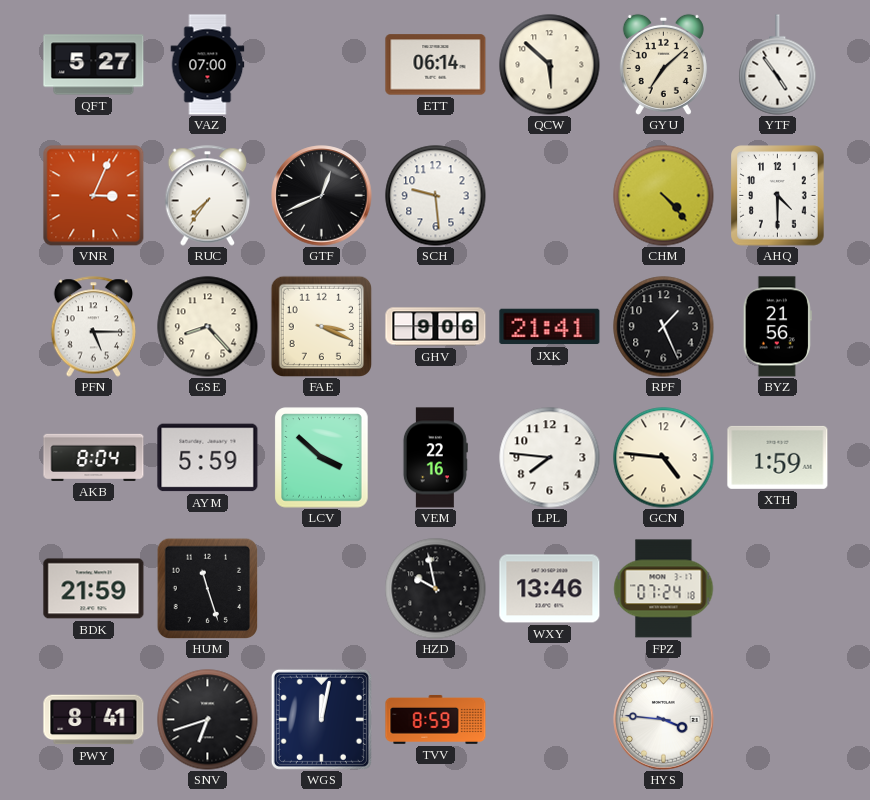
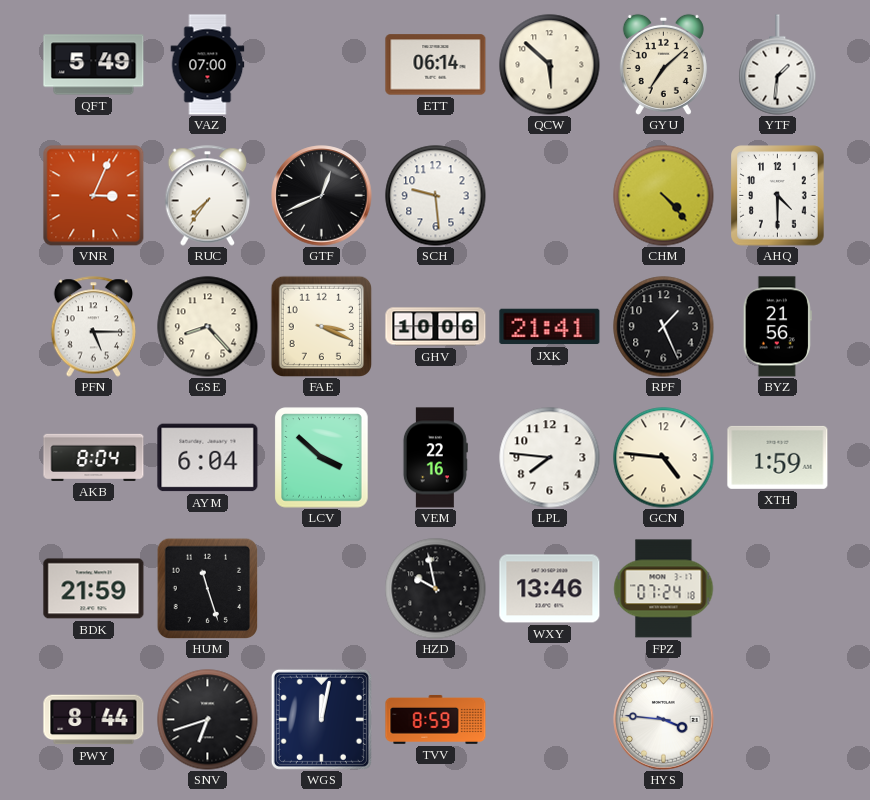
QFT: 5:27 -> 5:49 (94, 65)
YTF: 4:54 -> 1:31 (778, 65)
GHV: 9:06 -> 10:06 (436, 327)
AYM: 5:59 -> 6:04 (208, 458)
PWY: 8:41 -> 8:44 (94, 720)
